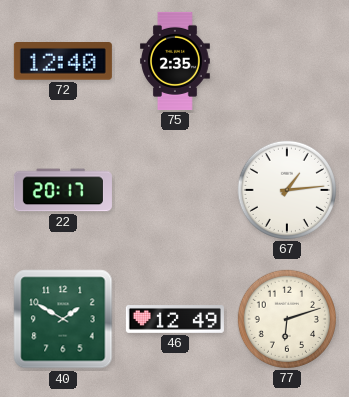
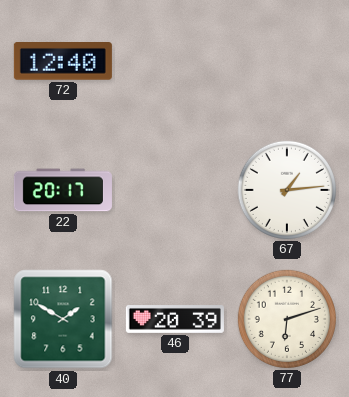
75: 2:35 -> none (175, 61)
46: 12:49 -> 20:39 (175, 320)
